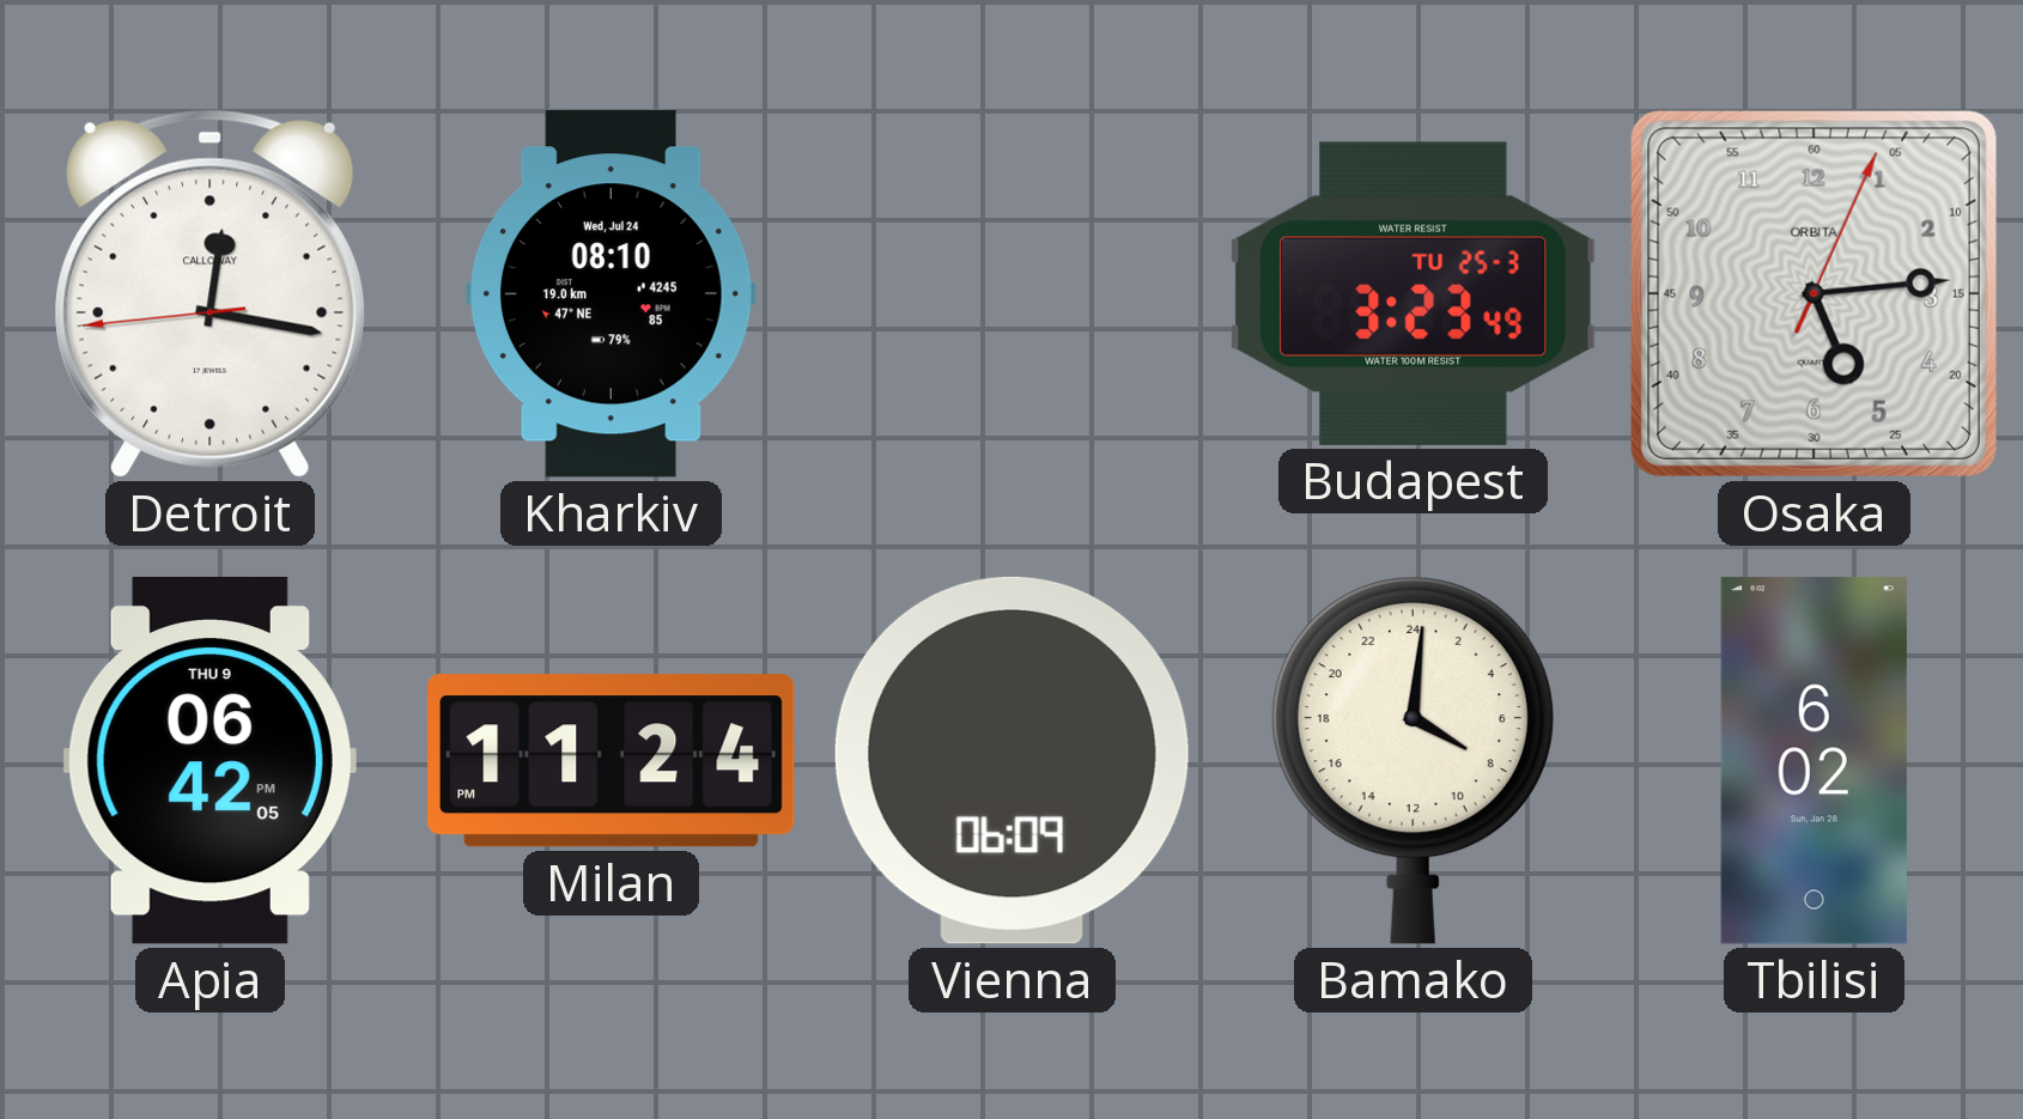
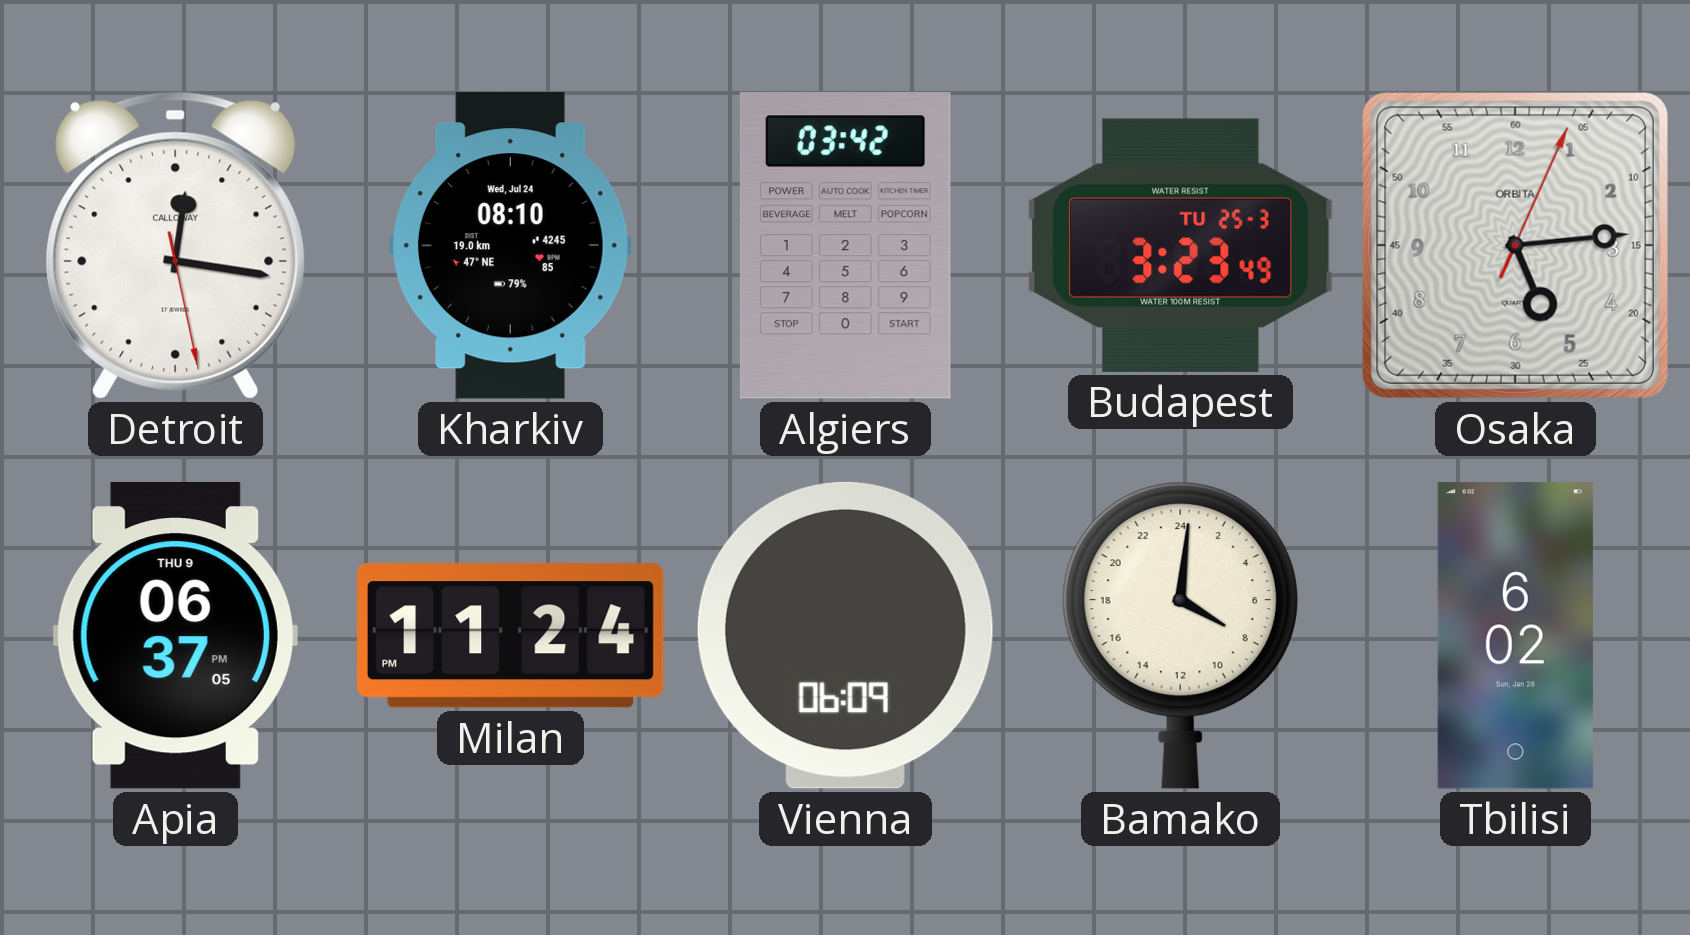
Detroit: 12:16:44 -> 12:16:28 (176, 245)
Algiers: none -> 03:42 (845, 246)
Apia: 06:42 -> 06:37 (175, 635)
